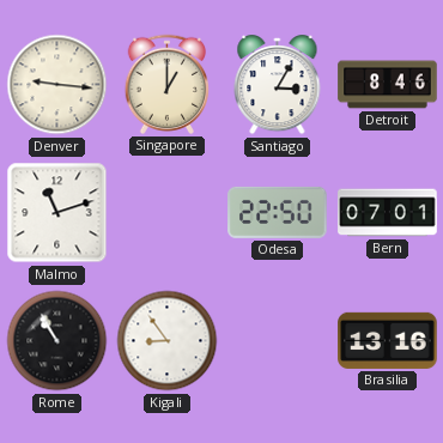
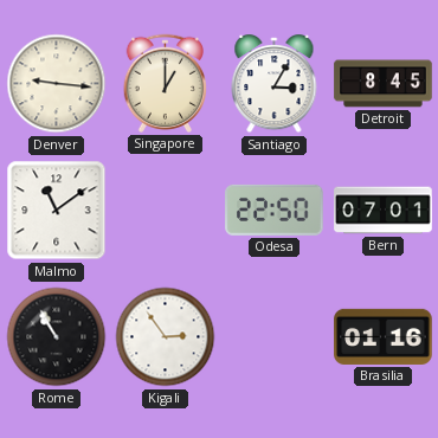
Detroit: 8:46 -> 8:45 (384, 84)
Malmo: 11:12 -> 11:09 (57, 211)
Kigali: 8:54 -> 2:54 (166, 337)
Brasilia: 13:16 -> 01:16 (384, 336)
